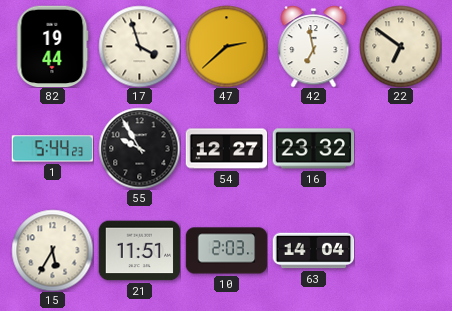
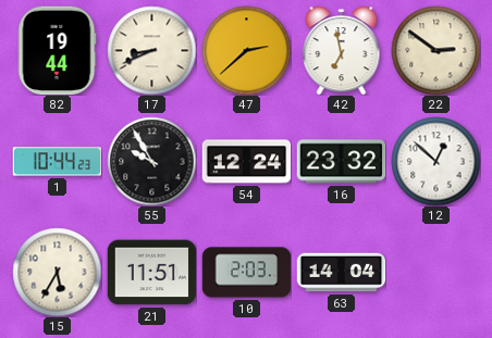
17: 3:57 -> 8:41 (151, 50)
22: 6:51 -> 2:51 (435, 50)
1: 5:44 -> 10:44 (57, 162)
54: 12:27 -> 12:24 (246, 162)
12: none -> 12:52 (435, 161)
